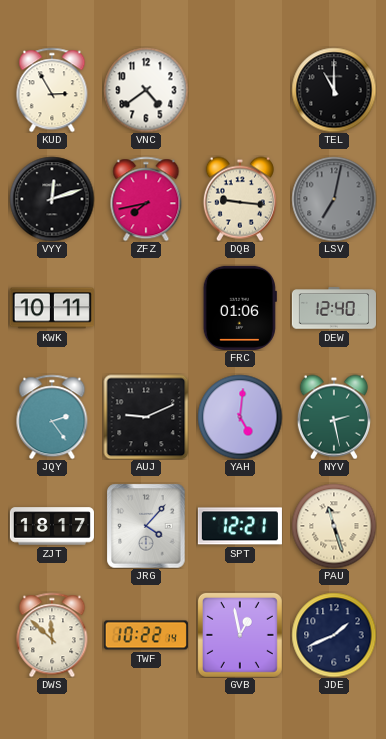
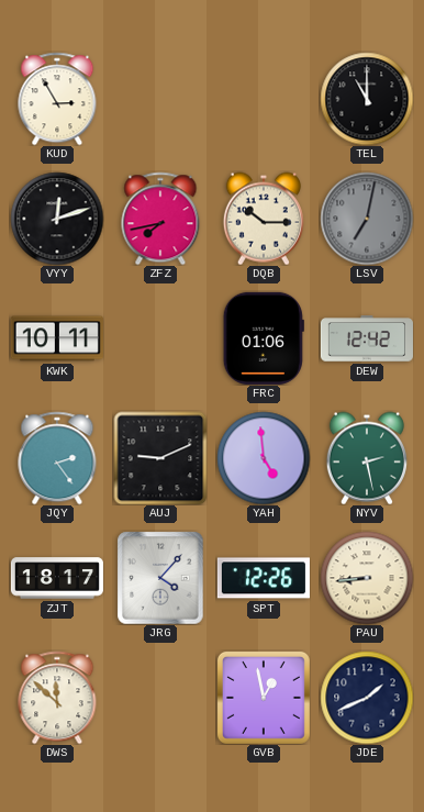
VNC: 4:39 -> none (146, 90)
DQB: 9:16 -> 10:15 (264, 219)
DEW: 12:40 -> 12:42 (367, 338)
YAH: 5:01 -> 4:59 (264, 458)
SPT: 12:21 -> 12:26 (264, 578)
PAU: 11:27 -> 8:44 (367, 578)
TWF: 10:22 -> none (146, 635)
